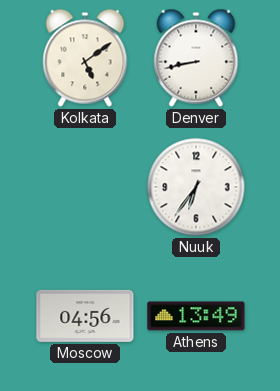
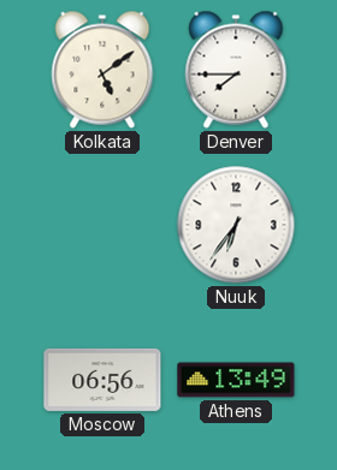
Denver: 8:43 -> 7:45 (236, 70)
Moscow: 04:56 -> 06:56 (102, 380)
